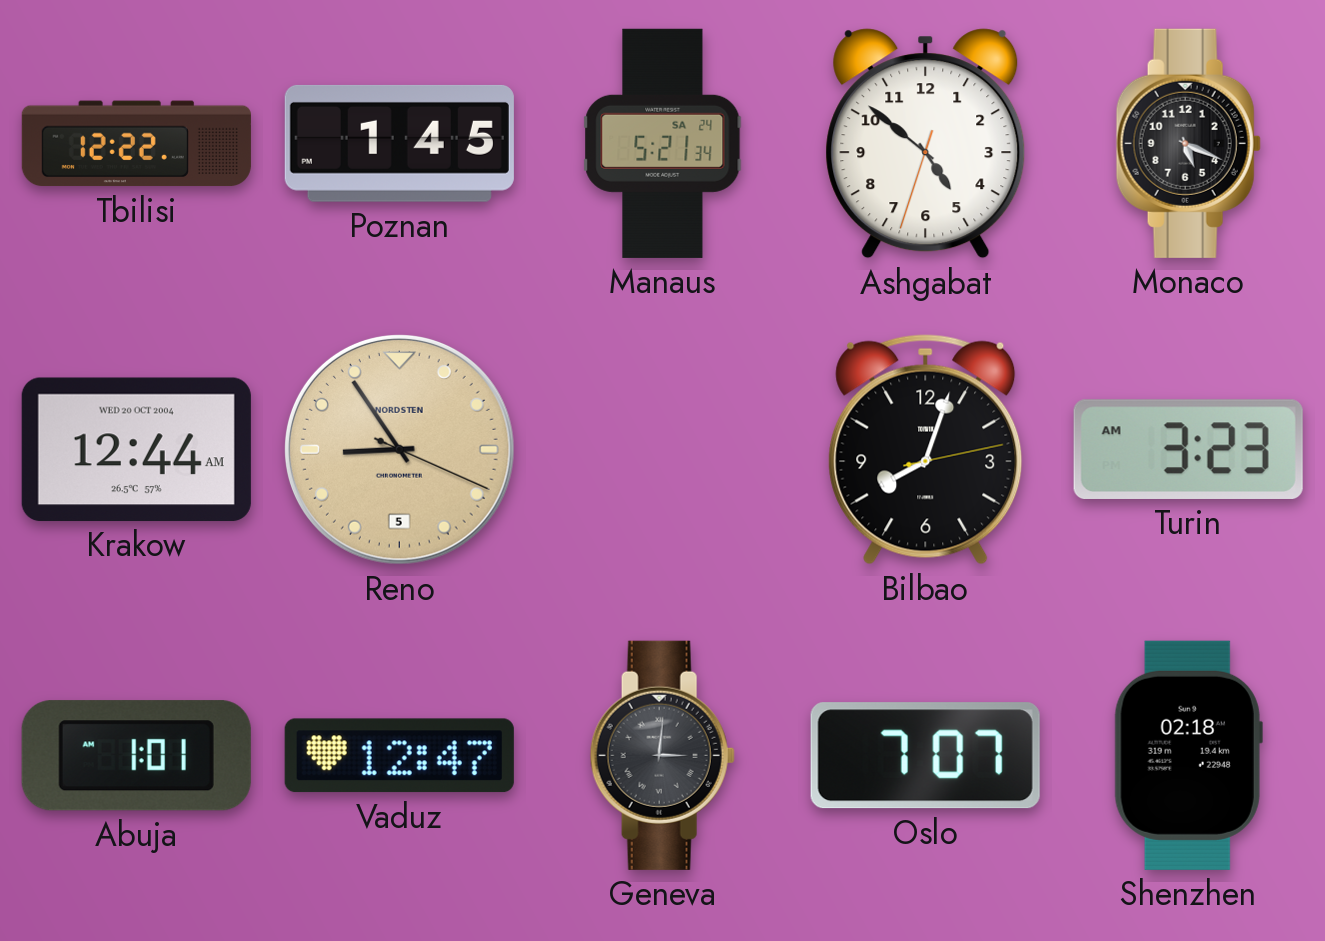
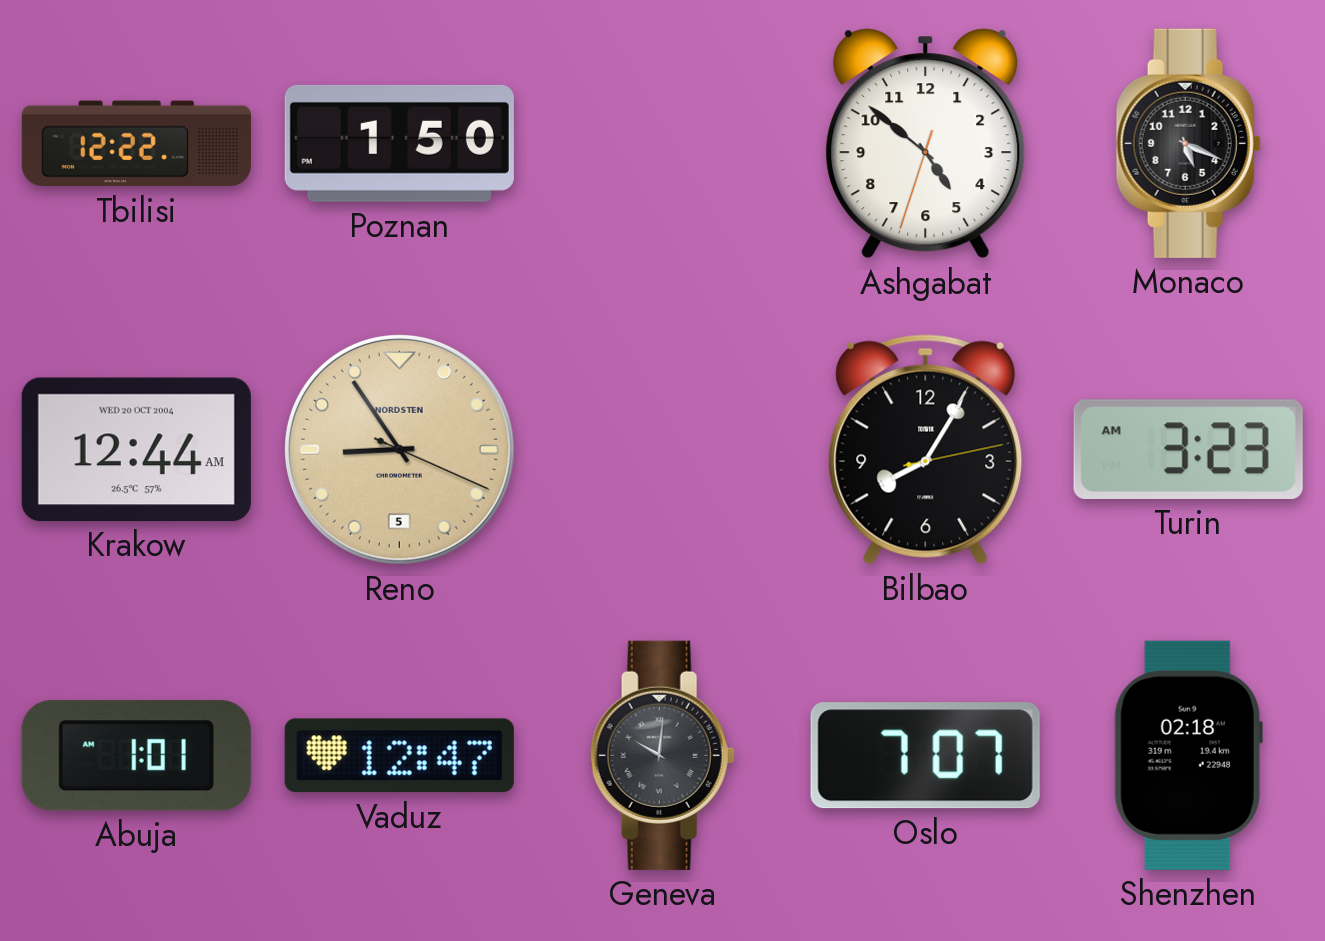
Poznan: 1:45 -> 1:50 (399, 143)
Manaus: 5:21 -> none (663, 143)
Bilbao: 8:03 -> 8:05 (926, 450)
Geneva: 3:01 -> 10:01 (662, 755)
